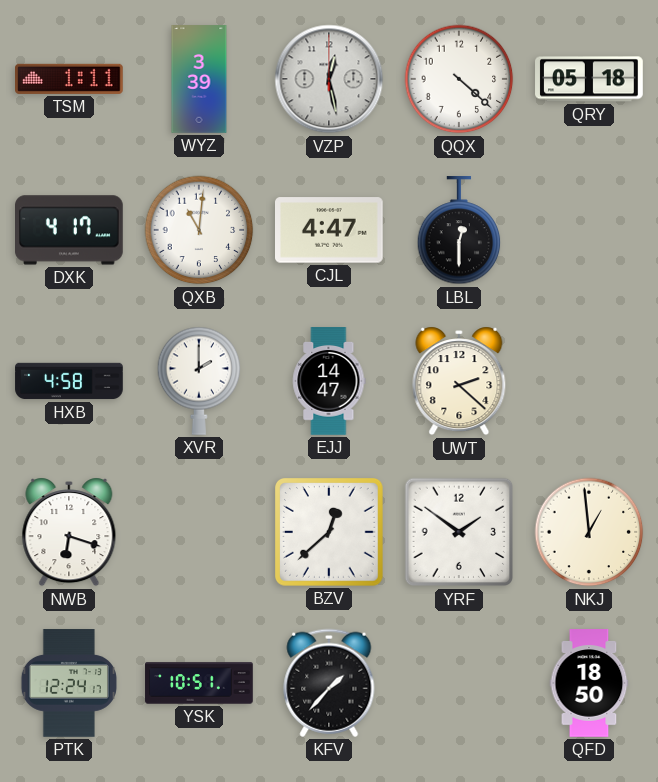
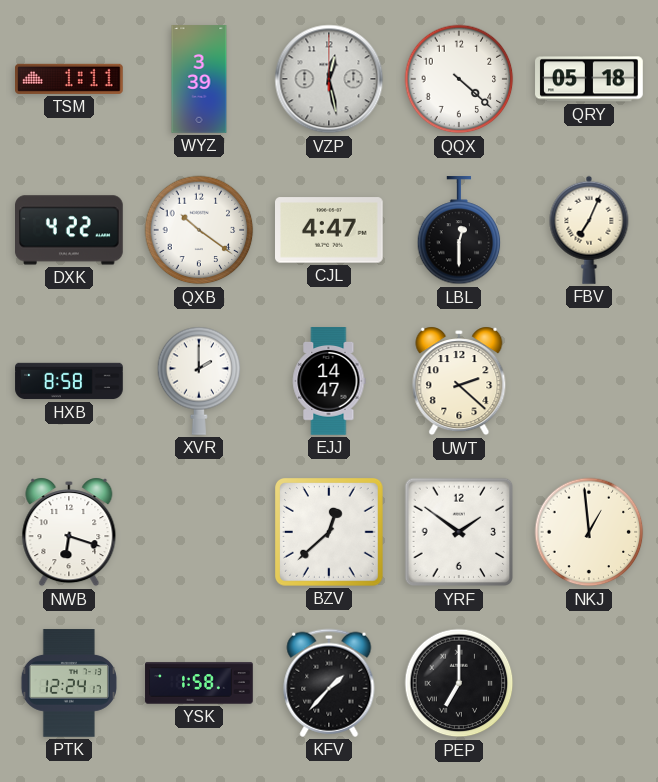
DXK: 4:17 -> 4:22 (70, 230)
QXB: 11:01 -> 10:21 (199, 230)
FBV: none -> 7:04 (589, 230)
HXB: 4:58 -> 8:58 (69, 381)
YSK: 10:51 -> 1:58 (199, 683)
PEP: none -> 7:00 (459, 683)
QFD: 18:50 -> none (589, 683)
